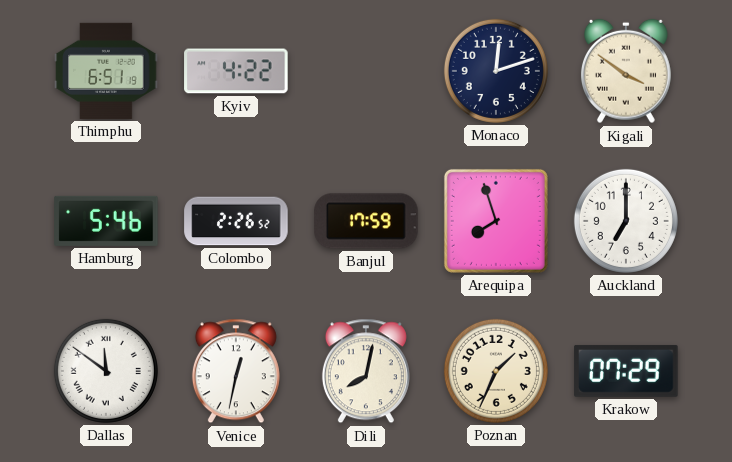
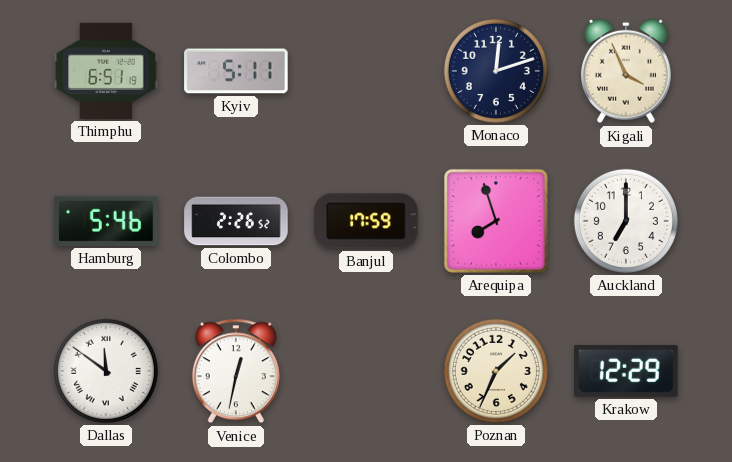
Kyiv: 4:22 -> 5:11 (236, 71)
Kigali: 3:51 -> 3:56 (626, 71)
Dili: 8:02 -> none (366, 371)
Krakow: 07:29 -> 12:29 (626, 371)
